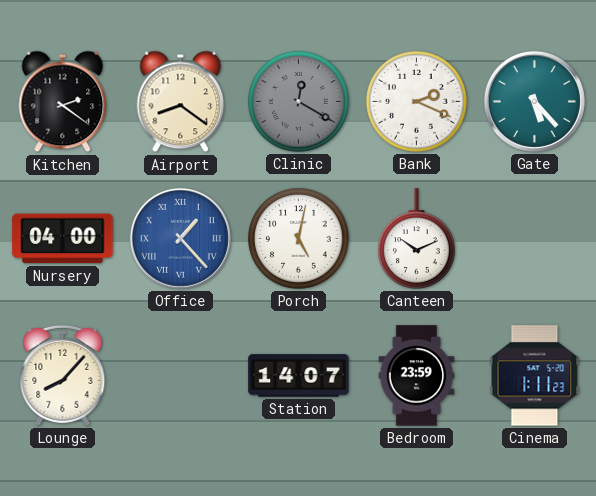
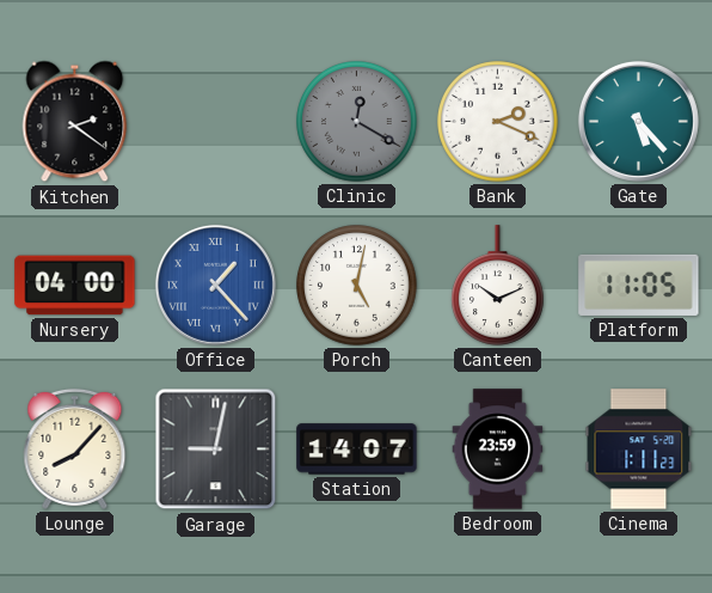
Airport: 8:21 -> none (181, 102)
Platform: none -> 11:05 (639, 285)
Garage: none -> 9:02 (216, 450)
